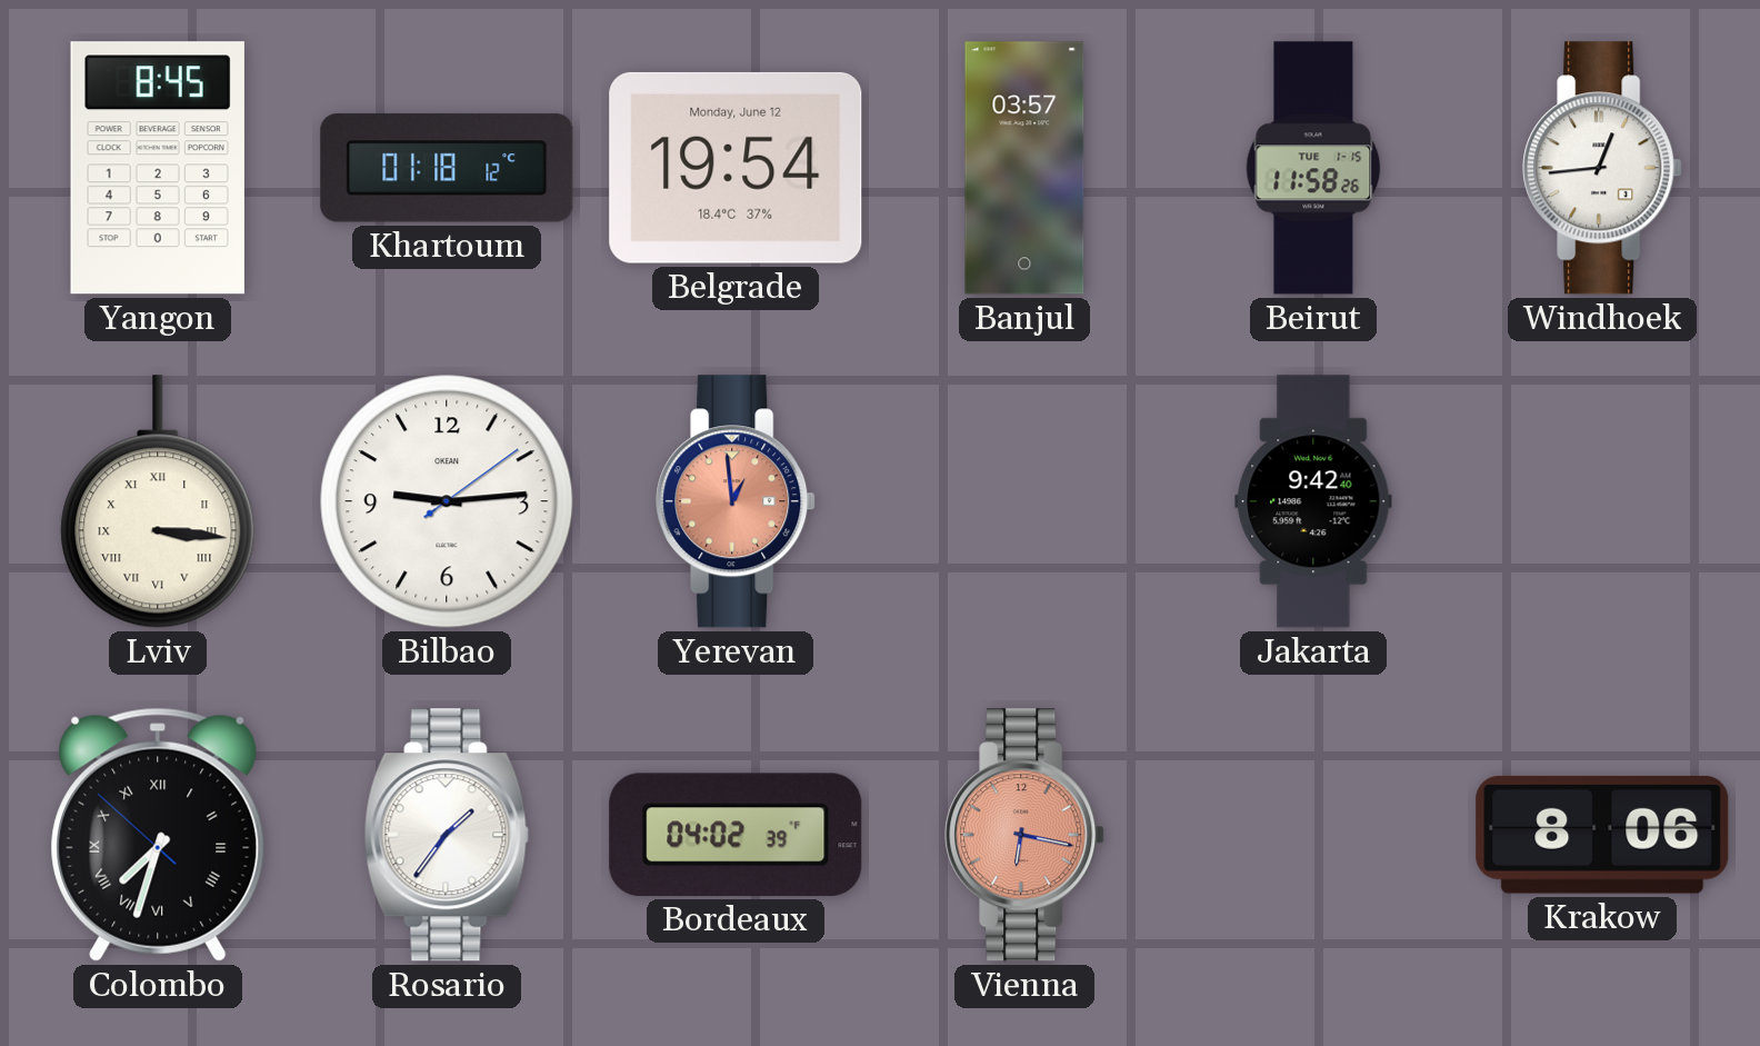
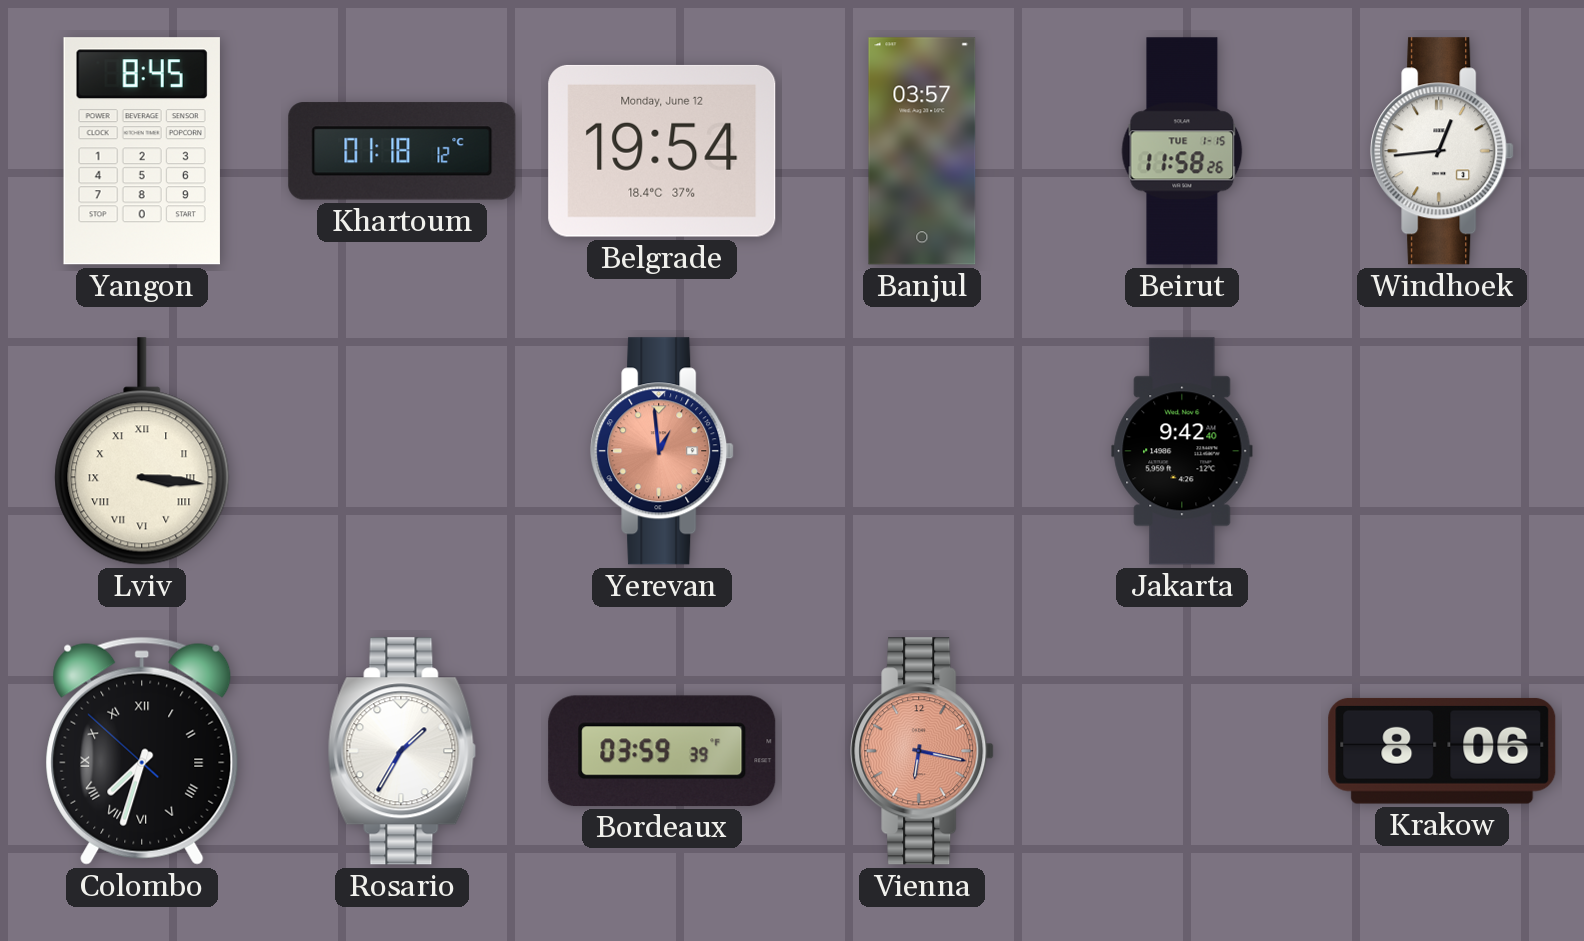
Bilbao: 9:14 -> none (447, 501)
Rosario: 1:36 -> 1:35 (402, 751)
Bordeaux: 04:02 -> 03:59 (662, 751)
